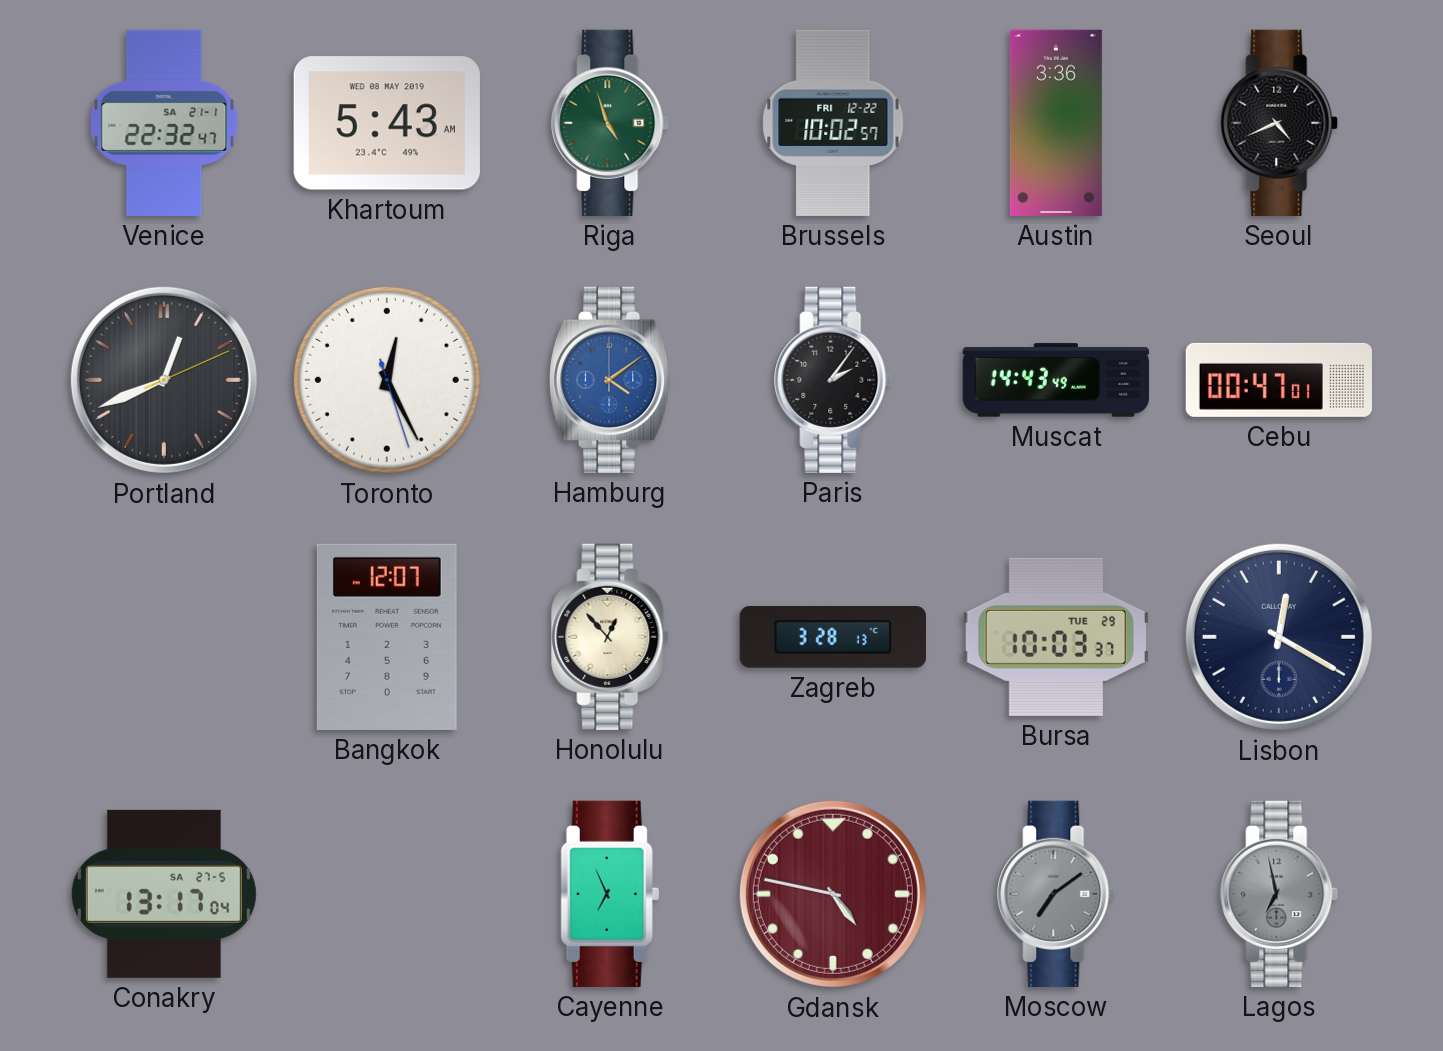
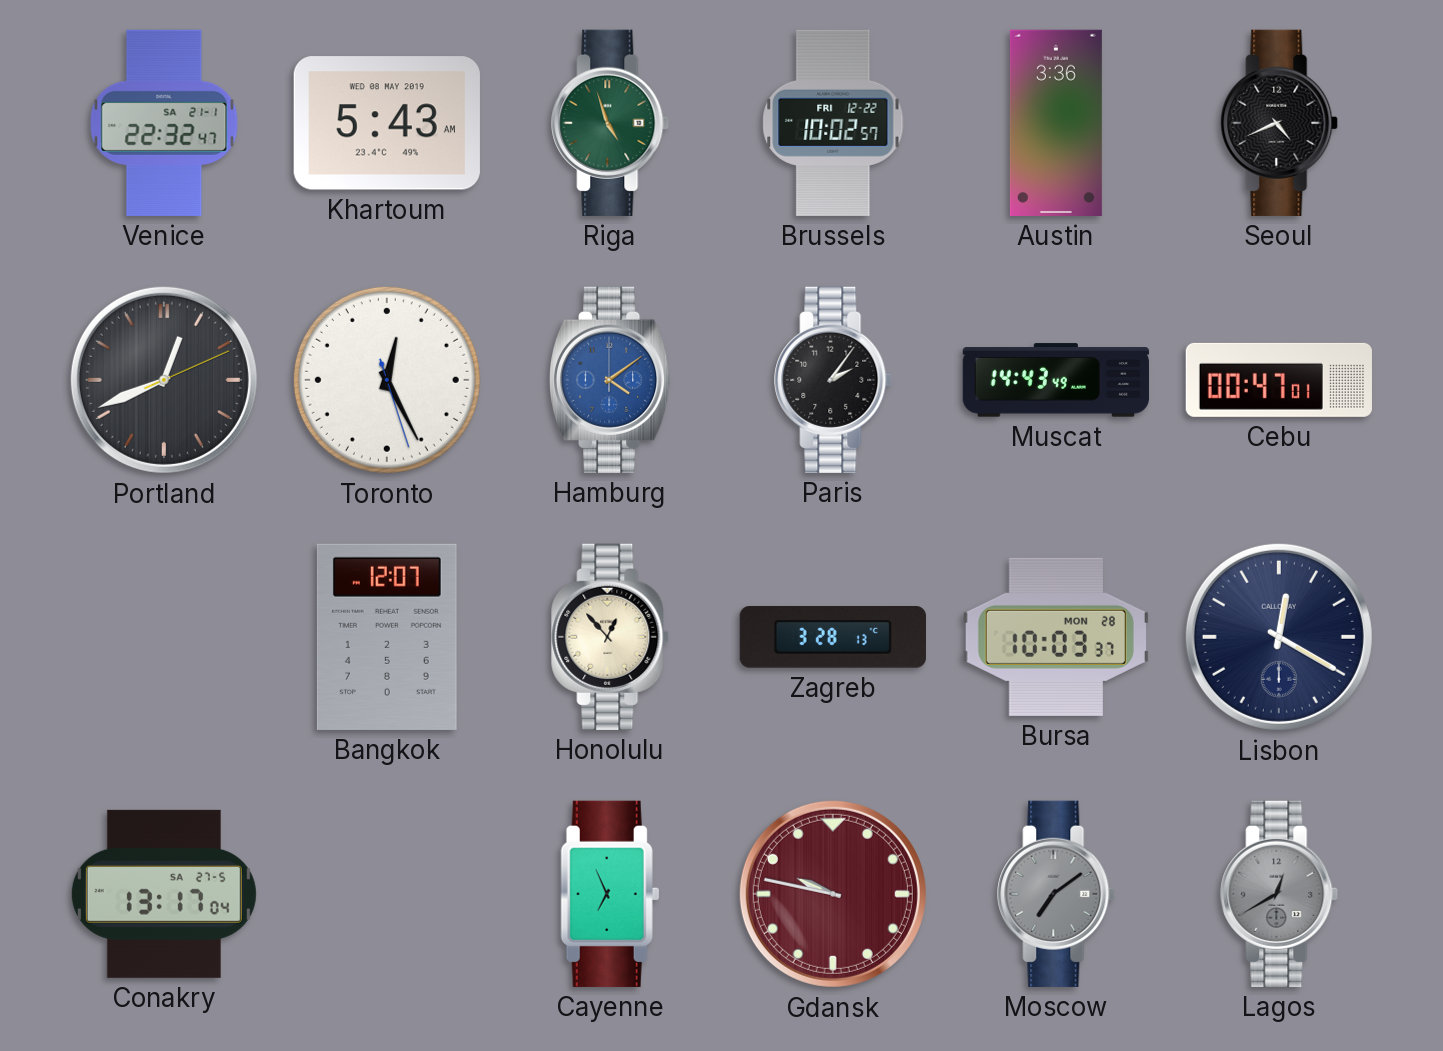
Bursa date: TUE 29 -> MON 28 (1056, 637)
Gdansk: 4:47 -> 9:47 (833, 894)
Lagos: 6:58 -> 12:40 (1280, 894)
